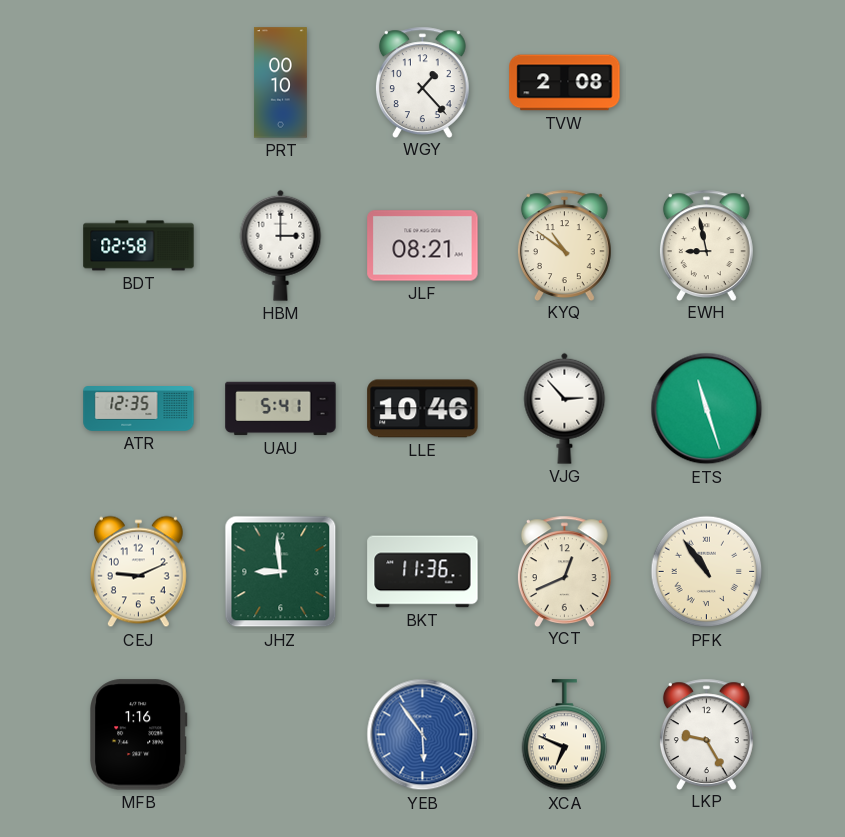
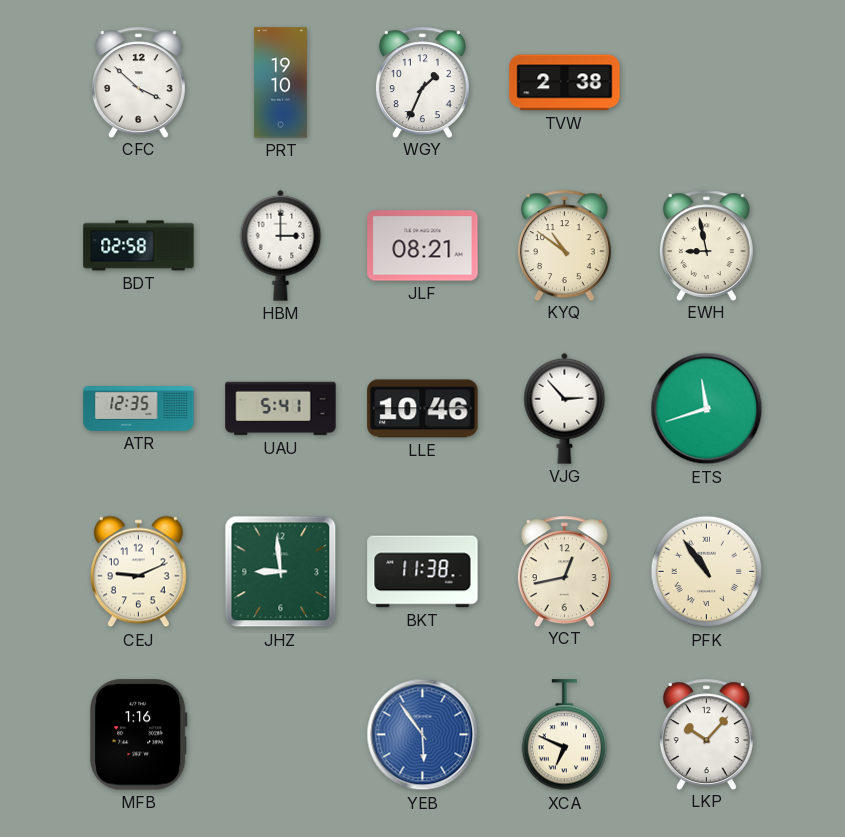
CFC: none -> 3:52 (138, 82)
PRT: 00:10 -> 19:10 (280, 83)
WGY: 1:23 -> 1:34 (422, 82)
TVW: 2:08 -> 2:38 (565, 83)
ETS: 11:27 -> 11:42 (707, 409)
BKT: 11:36 -> 11:38 (423, 572)
YCT: 12:41 -> 12:43 (564, 571)
LKP: 9:25 -> 10:07 (706, 734)
